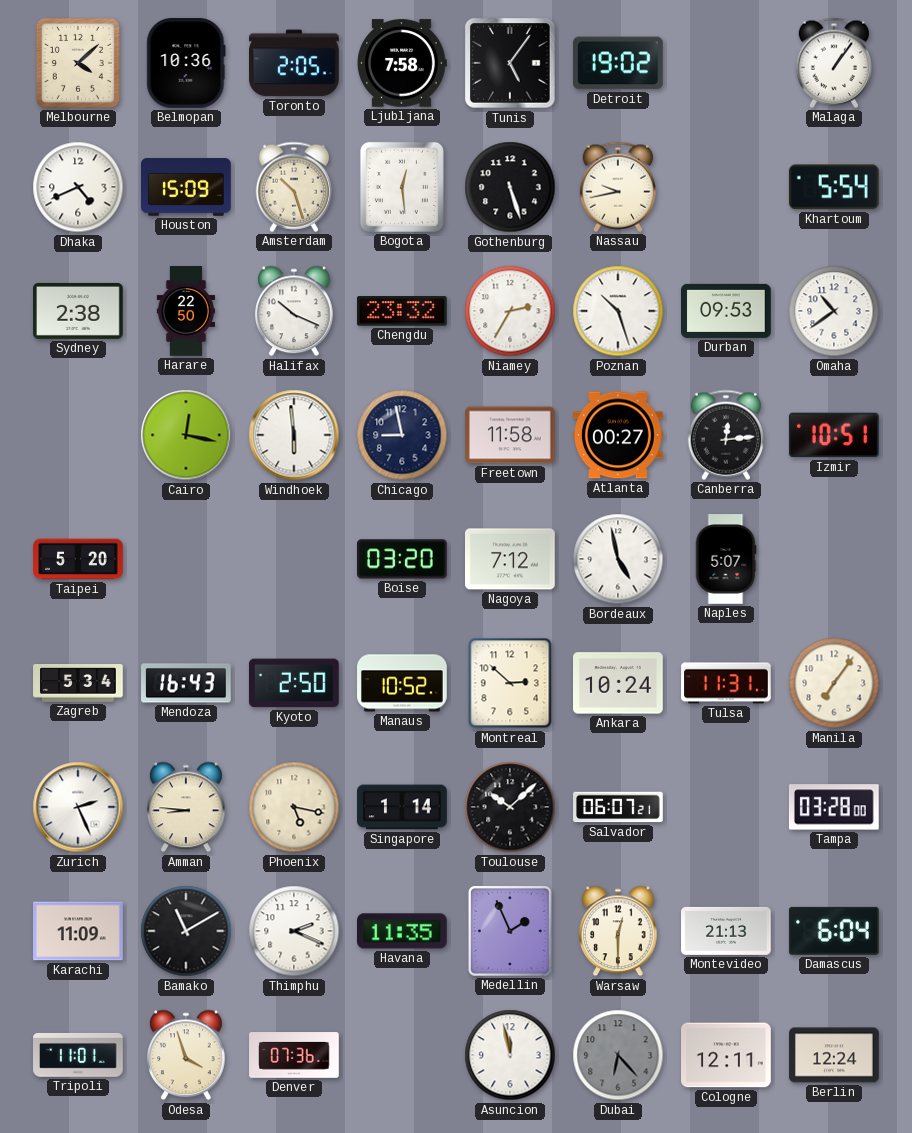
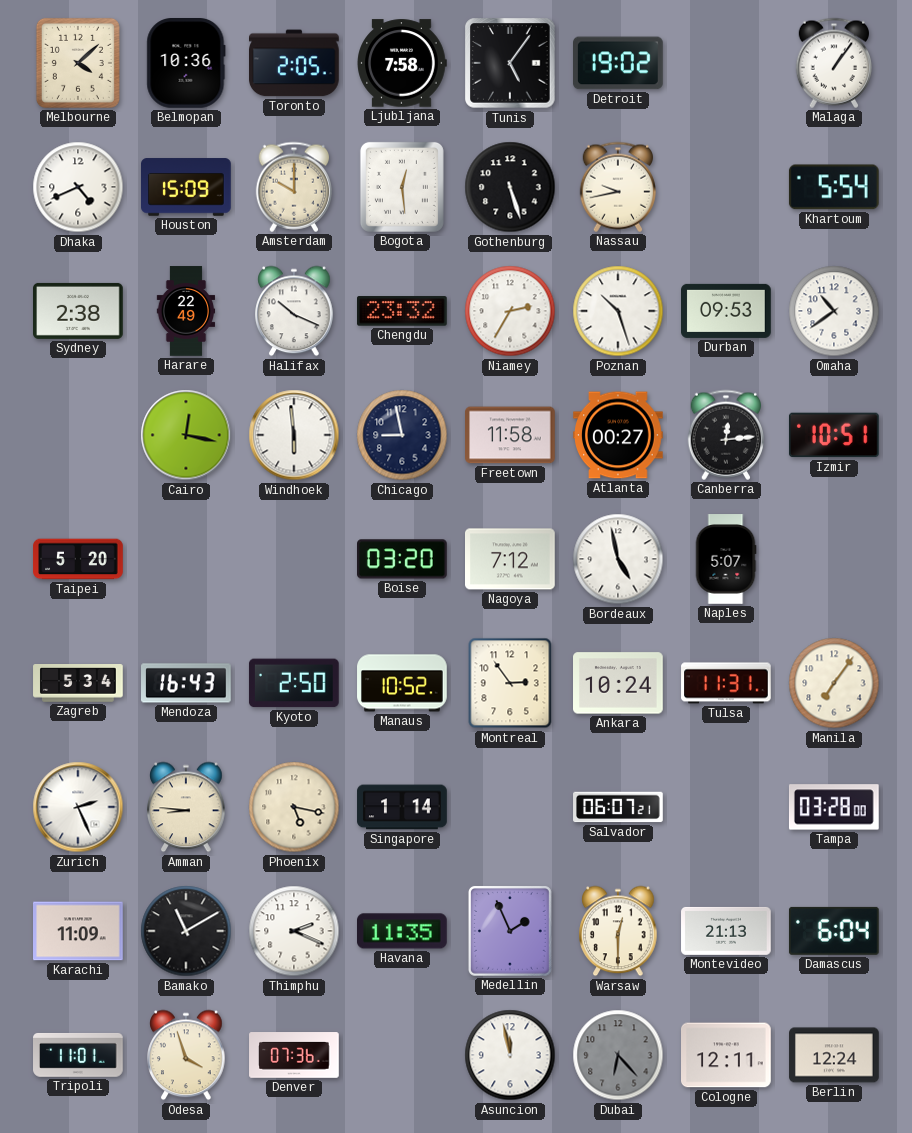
Amsterdam: 10:27 -> 10:00 (293, 187)
Harare: 22:50 -> 22:49 (186, 311)
Montreal: 2:52 -> 2:54 (510, 683)
Toulouse: 10:08 -> none (510, 807)
